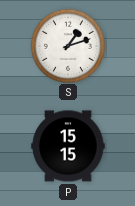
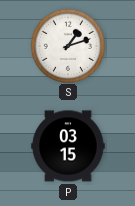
P: 15:15 -> 03:15 (68, 146)
